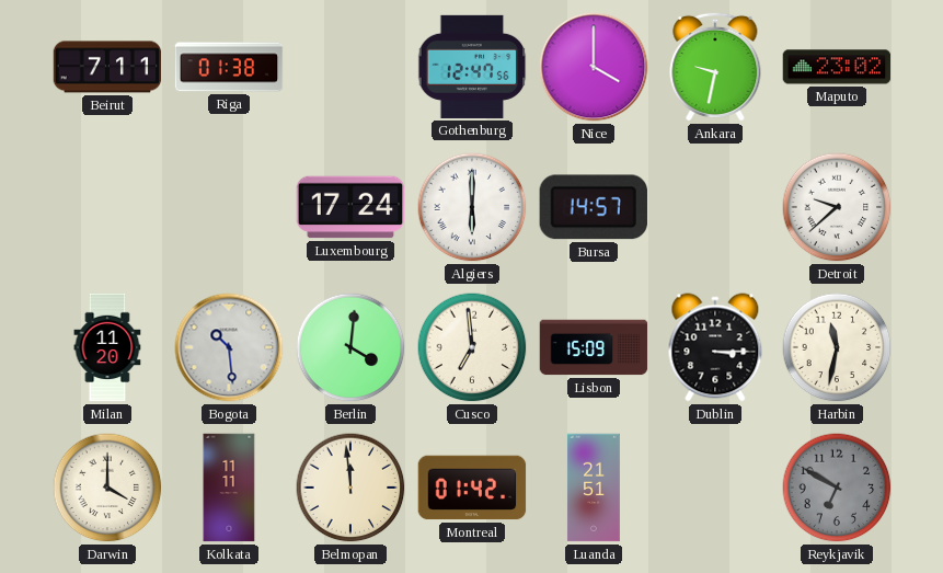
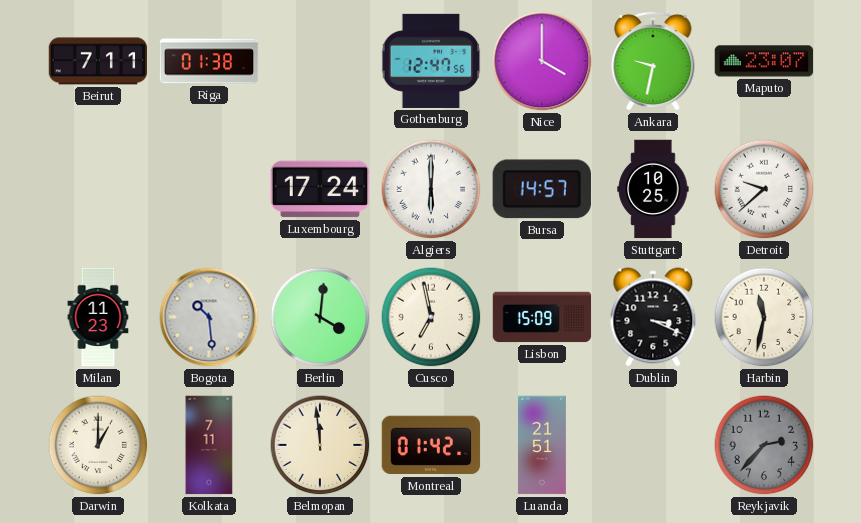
Maputo: 23:02 -> 23:07 (764, 61)
Stuttgart: none -> 10:25 (653, 189)
Milan: 11:20 -> 11:23 (98, 317)
Cusco: 6:59 -> 6:58 (431, 317)
Dublin: 3:15 -> 3:19 (653, 317)
Darwin: 4:00 -> 1:00 (98, 445)
Kolkata: 11:11 -> 7:11 (209, 445)
Reykjavik: 6:50 -> 2:37 (764, 445)
